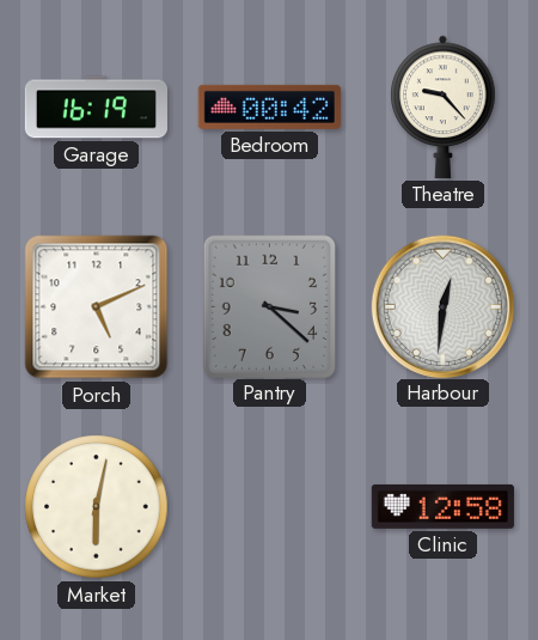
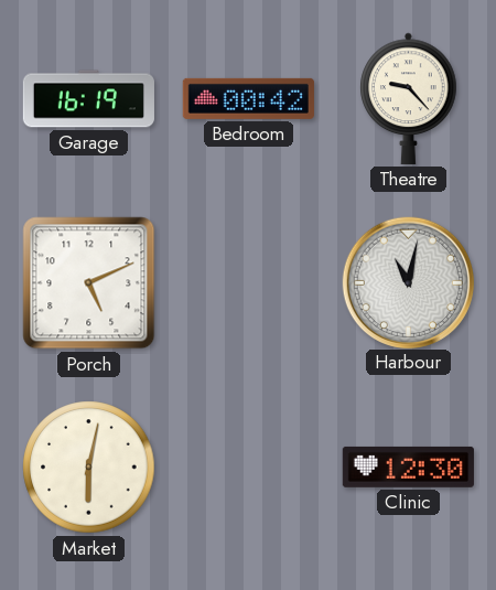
Pantry: 3:22 -> none (269, 306)
Harbour: 12:31 -> 11:02 (408, 282)
Clinic: 12:58 -> 12:30 (408, 466)
